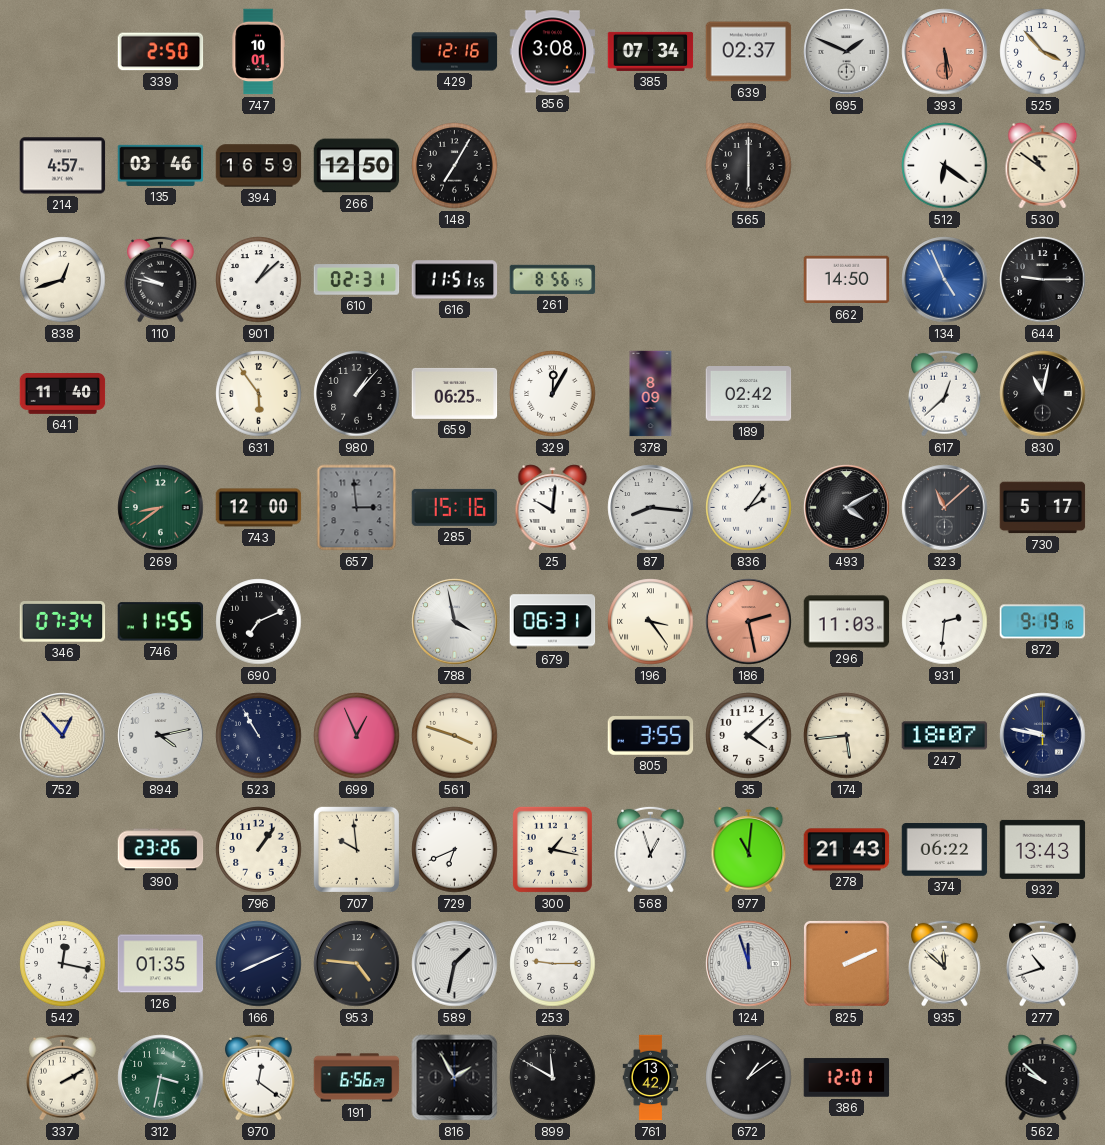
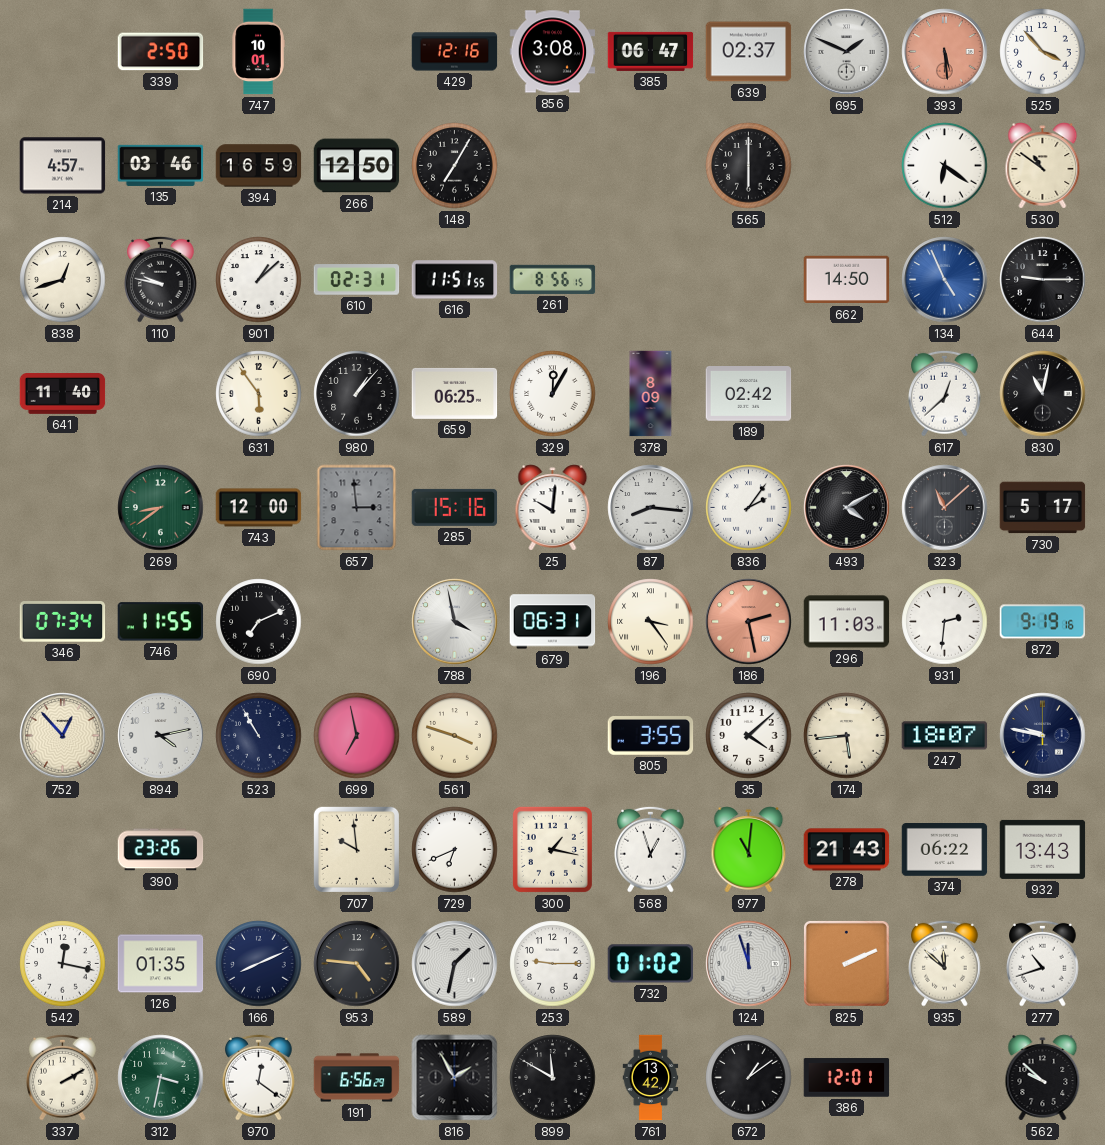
385: 07:34 -> 06:47 (651, 51)
699: 12:56 -> 6:58 (357, 736)
796: 1:06 -> none (259, 850)
732: none -> 01:02 (651, 964)
